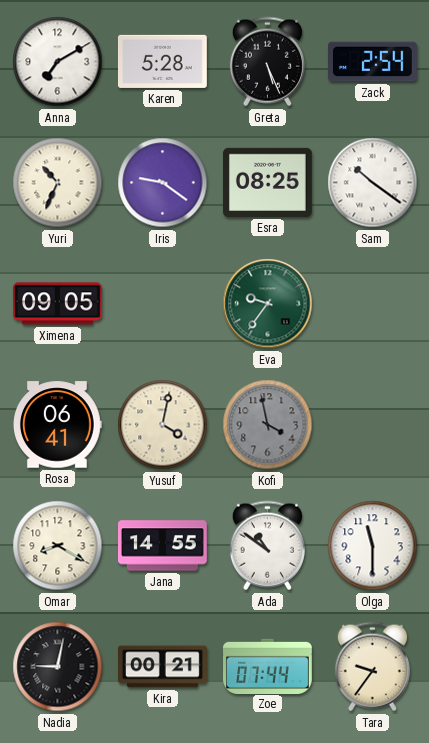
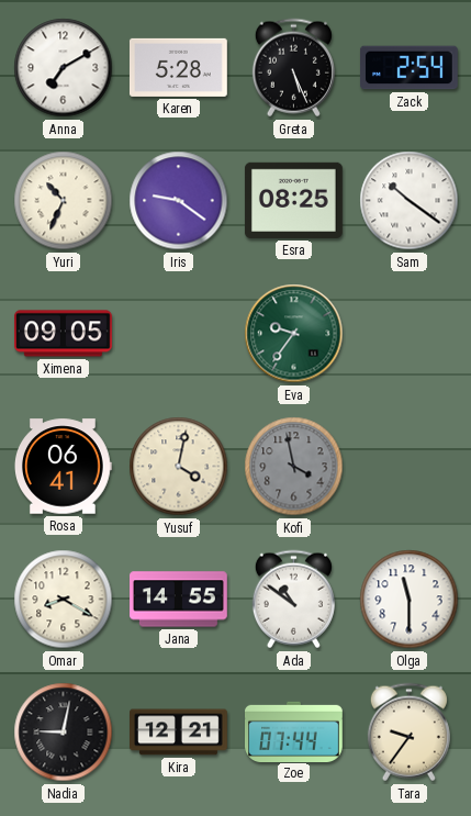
Kira: 00:21 -> 12:21 (179, 733)
